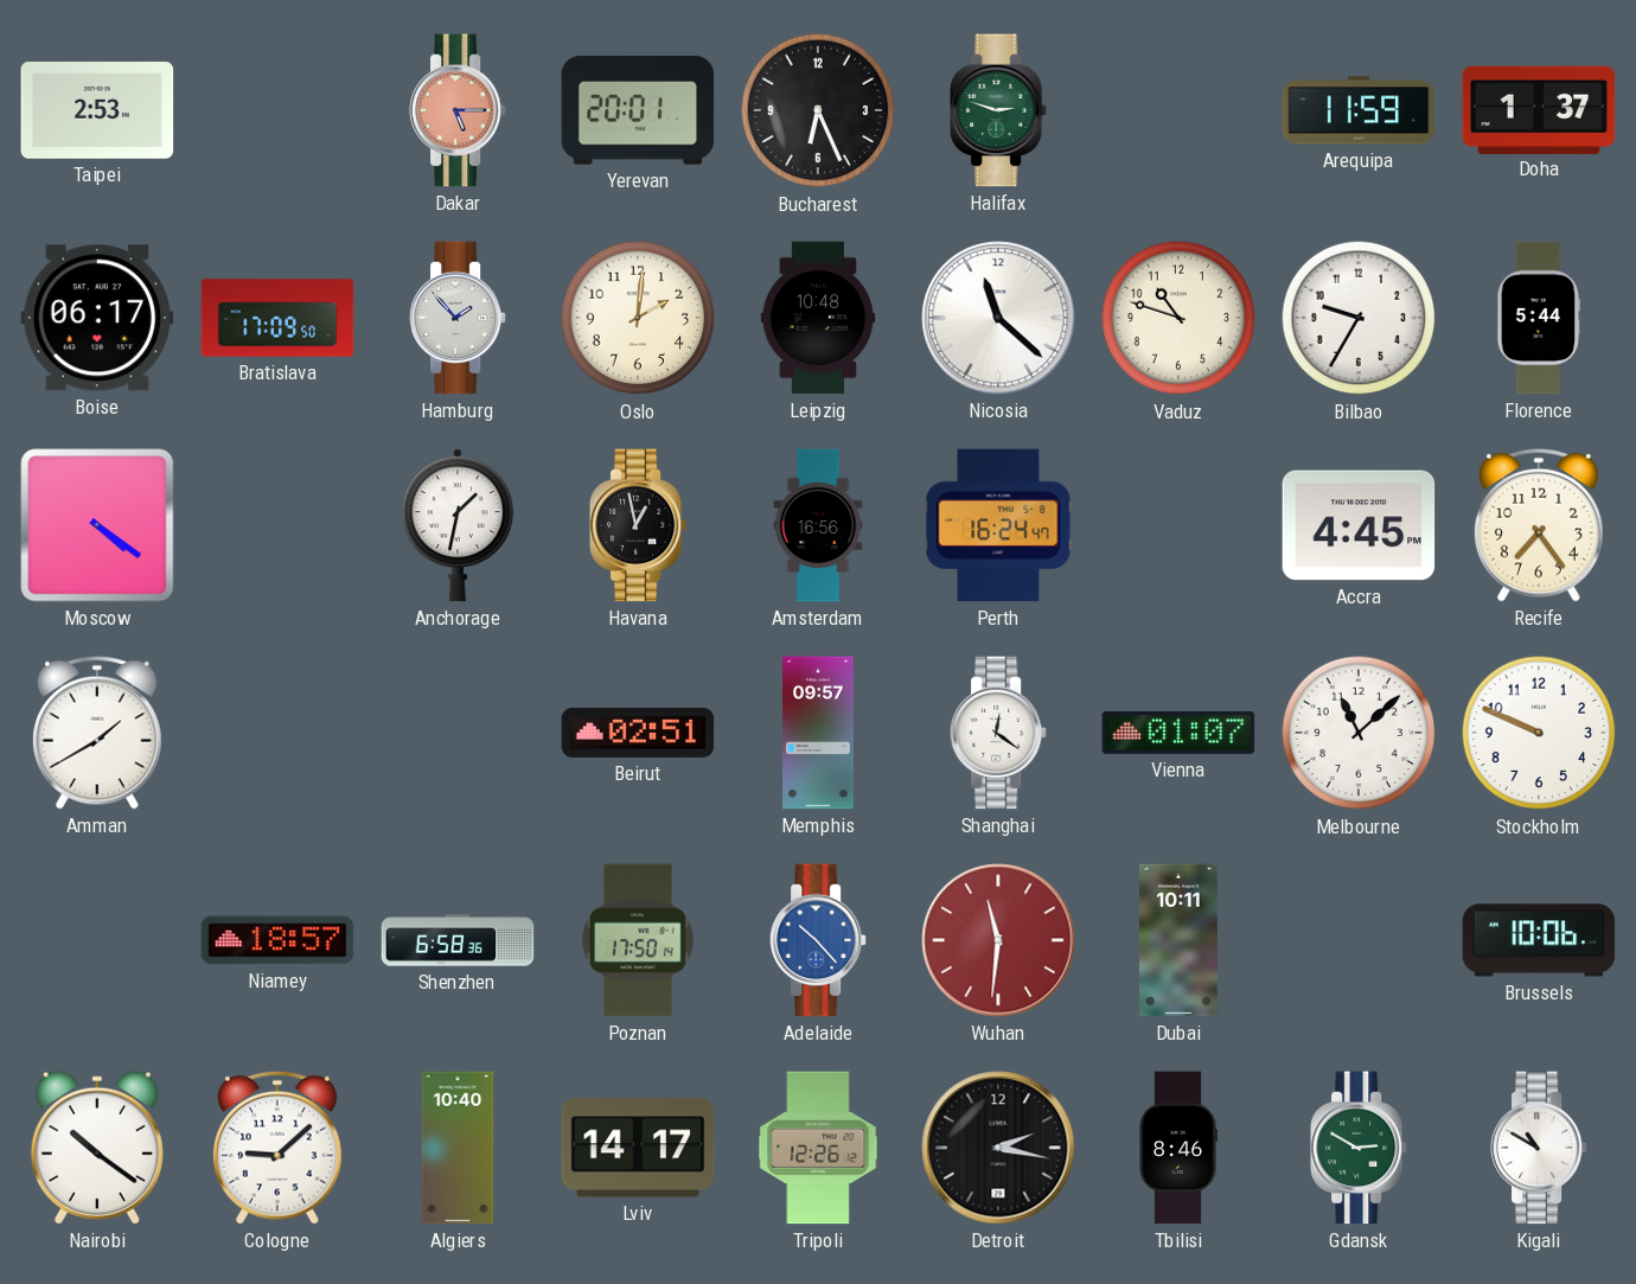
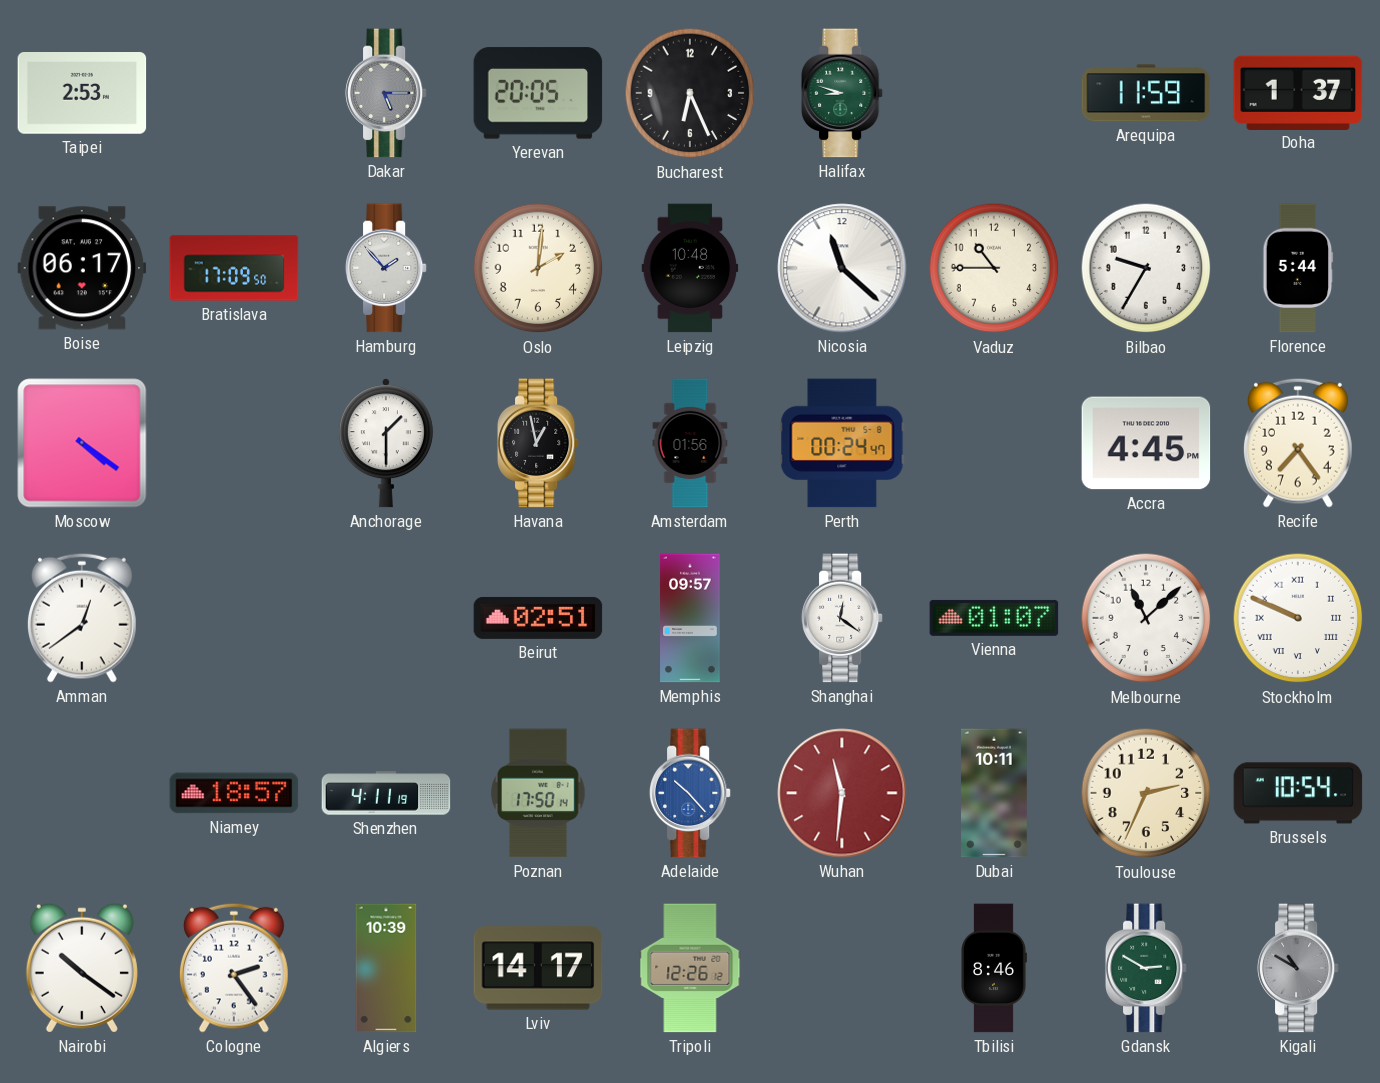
Dakar dial: salmon -> grey (386, 93)
Yerevan: 20:01 -> 20:05 (538, 93)
Halifax: 2:48 -> 8:48 (842, 93)
Vaduz: 10:48 -> 10:45 (994, 268)
Anchorage: 1:32 -> 1:30 (386, 443)
Amsterdam: 16:56 -> 01:56 (690, 443)
Perth: 16:24 -> 00:24 (842, 443)
Amman: 1:40 -> 12:39 (82, 618)
Stockholm numerals: Arabic -> Roman (1298, 618)
Shenzhen: 6:58 -> 4:11 (386, 793)
Toulouse: none -> 2:34 (1146, 793)
Brussels: 10:06 -> 10:54 (1298, 793)
Cologne: 9:08 -> 2:24 (234, 968)
Algiers: 10:40 -> 10:39 (386, 968)
Detroit: 2:17 -> none (998, 1148)
Kigali dial: white -> grey (1298, 968)
